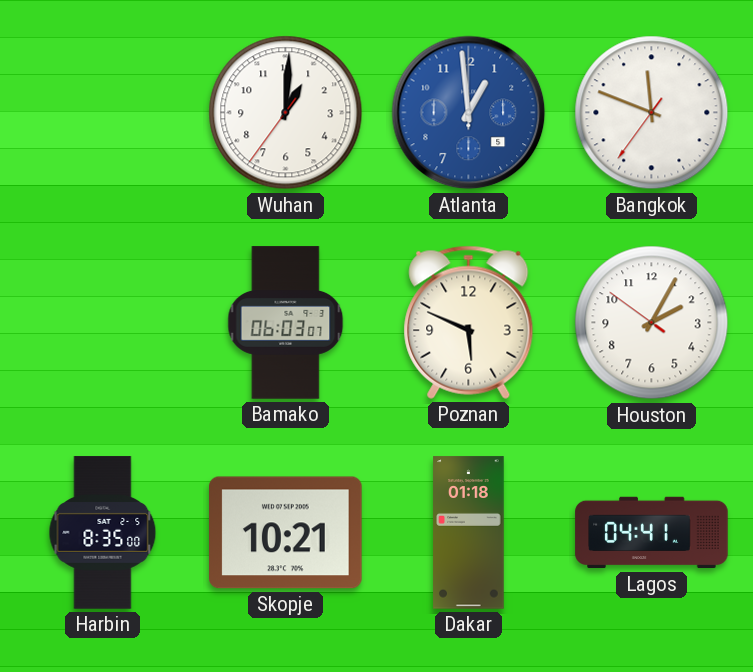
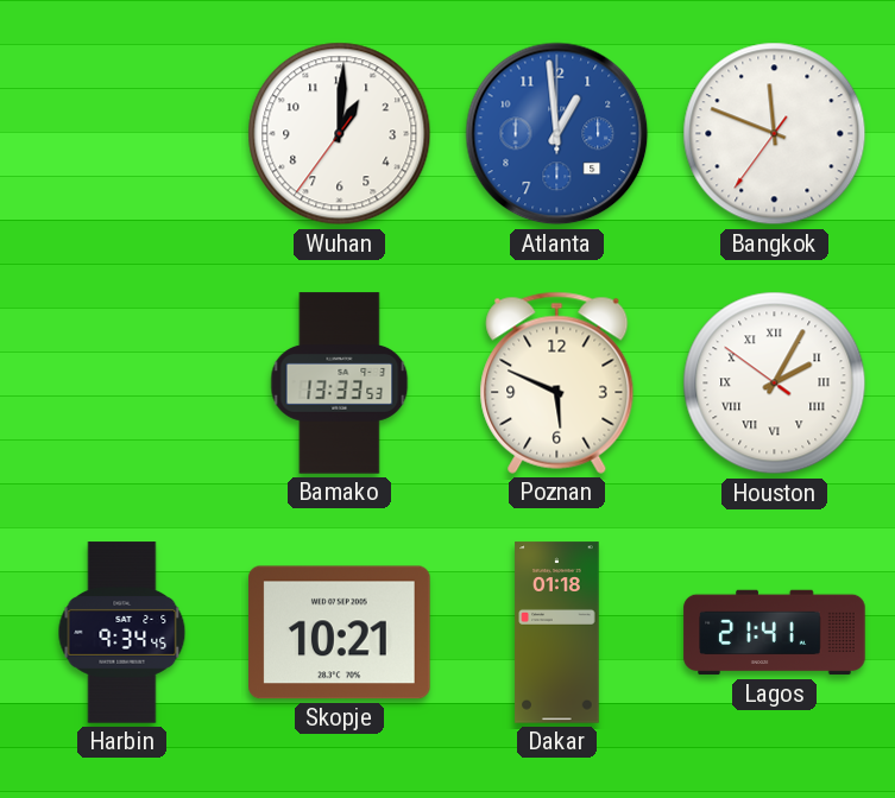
Bamako: 06:03 -> 13:33 (340, 384)
Houston numerals: Arabic -> Roman (775, 384)
Harbin: 8:35 -> 9:34 (122, 633)
Lagos: 04:41 -> 21:41 (775, 633)
